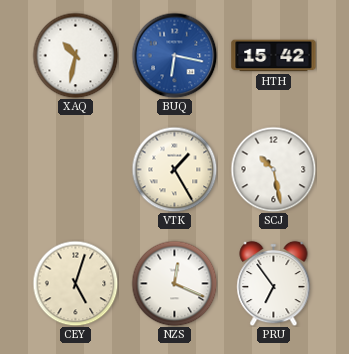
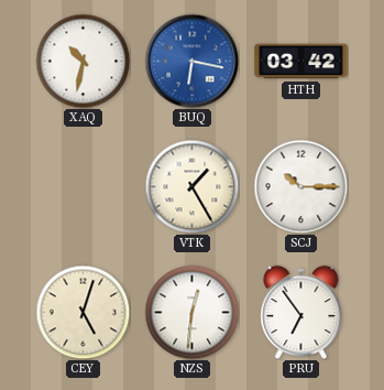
HTH: 15:42 -> 03:42 (301, 62)
SCJ: 10:28 -> 10:15 (300, 186)
NZS: 12:19 -> 12:31 (191, 312)
